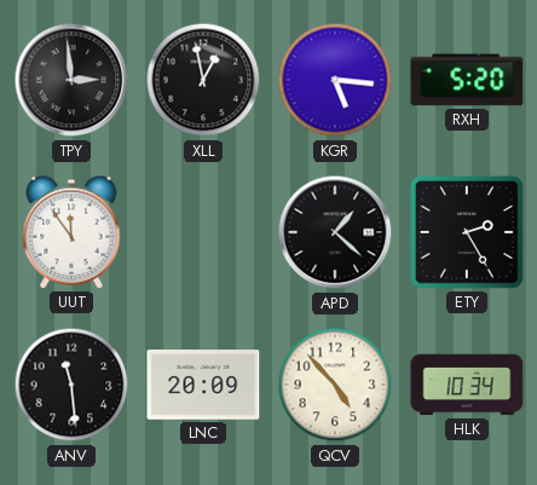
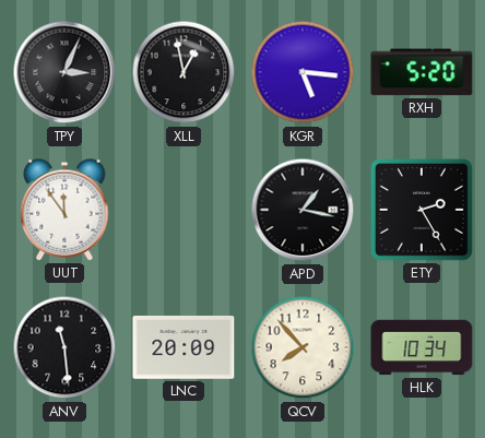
TPY: 2:59 -> 3:04 (64, 72)
APD: 1:22 -> 1:17 (303, 210)
QCV: 4:53 -> 7:53 (303, 347)
